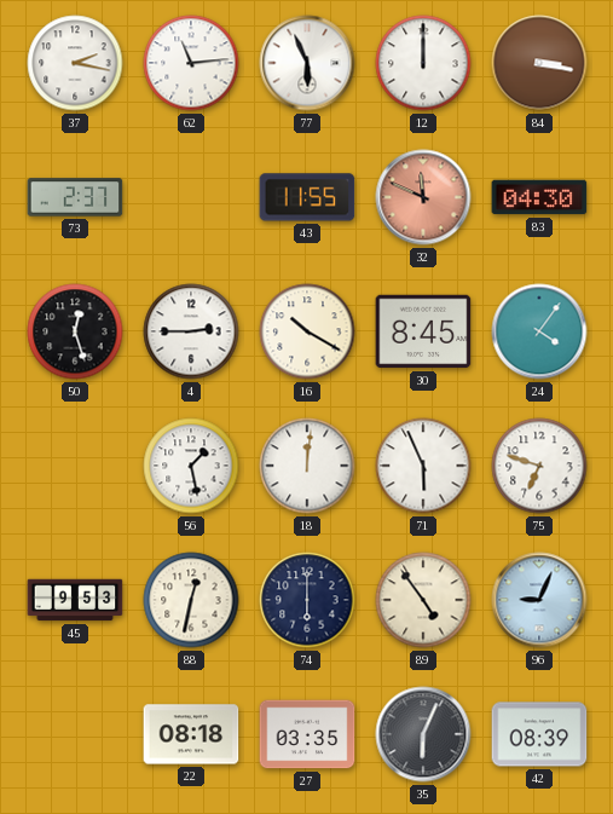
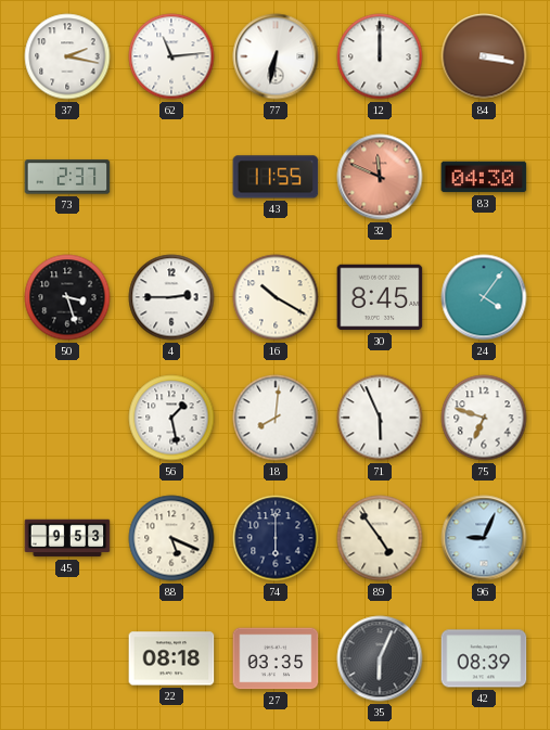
77: 5:56 -> 6:32 (276, 56)
50: 12:27 -> 3:27 (67, 297)
18: 12:01 -> 8:01 (276, 418)
88: 12:32 -> 5:19 (171, 538)
